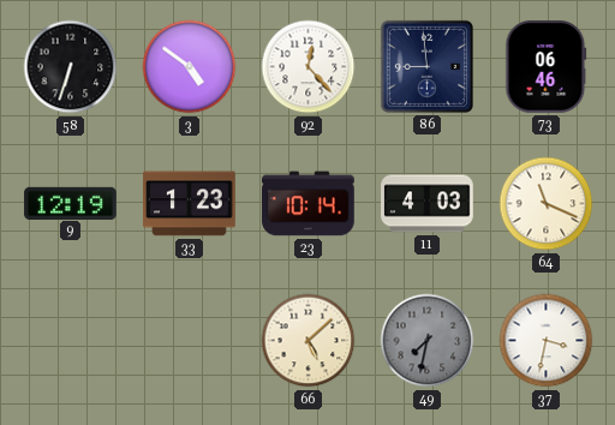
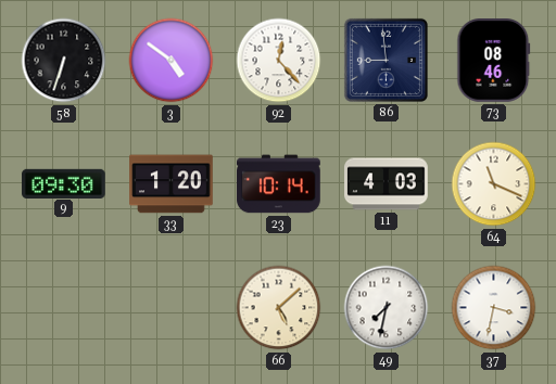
73: 06:46 -> 08:46 (494, 61)
9: 12:19 -> 09:30 (64, 183)
33: 1:23 -> 1:20 (172, 184)
49 dial: grey -> white (387, 308)
